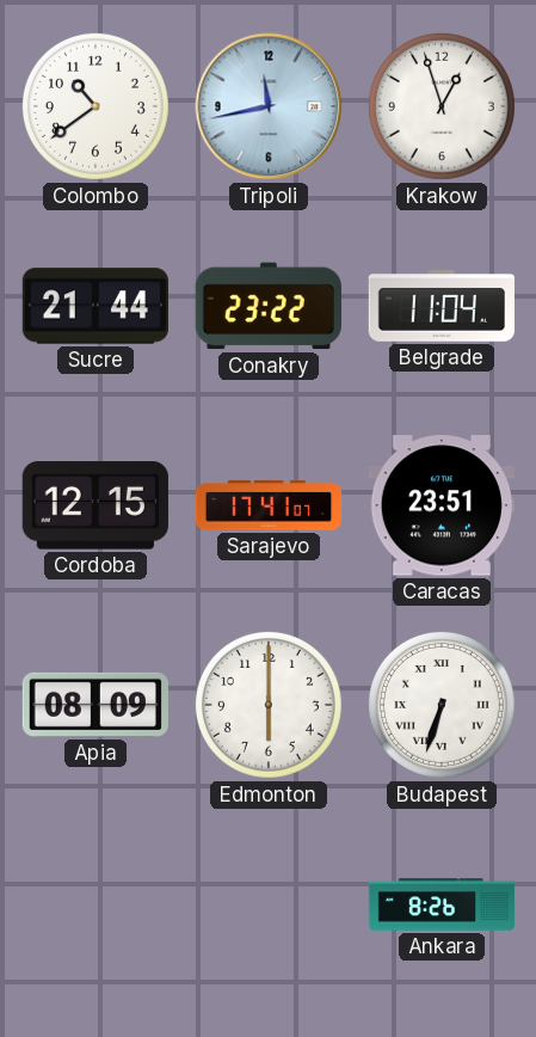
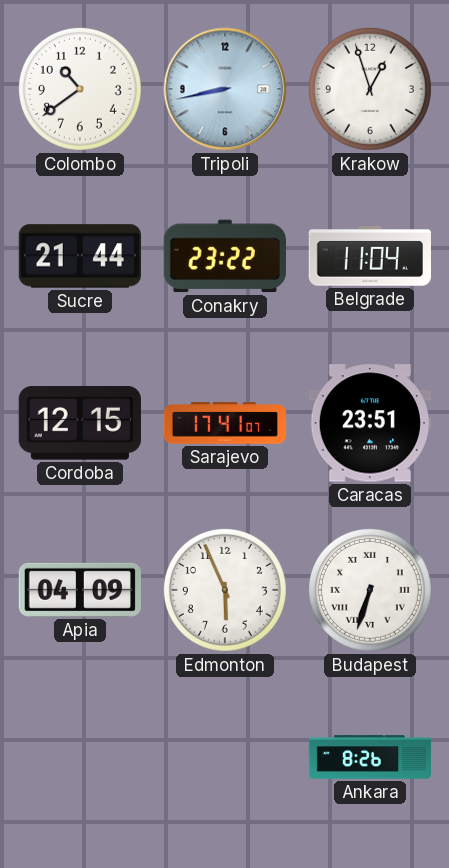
Tripoli: 11:43 -> 8:43 (225, 89)
Apia: 08:09 -> 04:09 (80, 590)
Edmonton: 6:00 -> 5:56 (225, 590)
